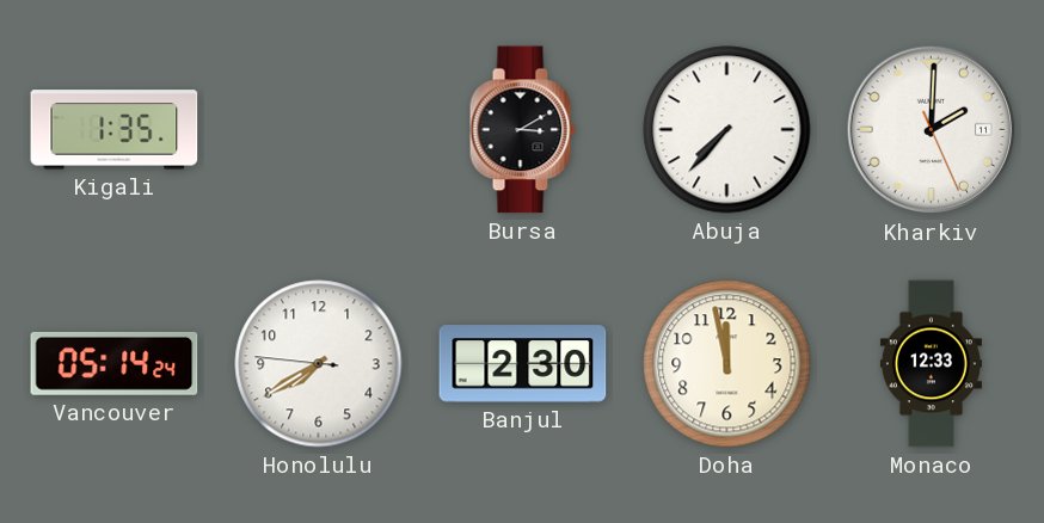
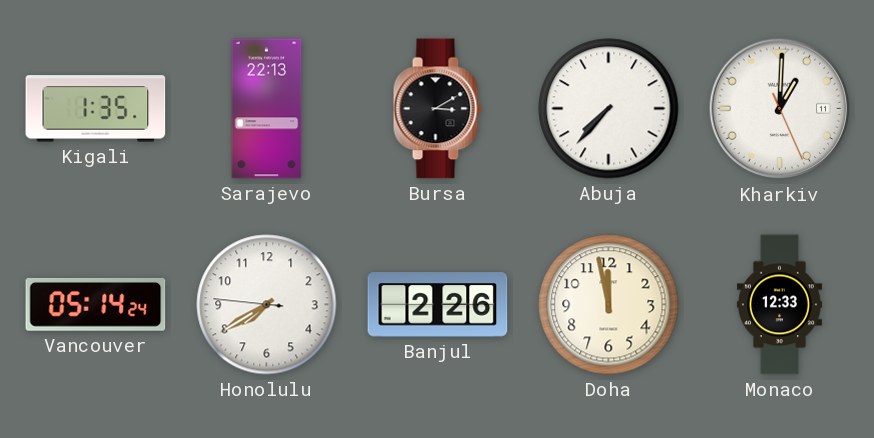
Sarajevo: none -> 22:13 (267, 109)
Kharkiv: 2:00 -> 1:00 (780, 109)
Banjul: 2:30 -> 2:26 (438, 305)
